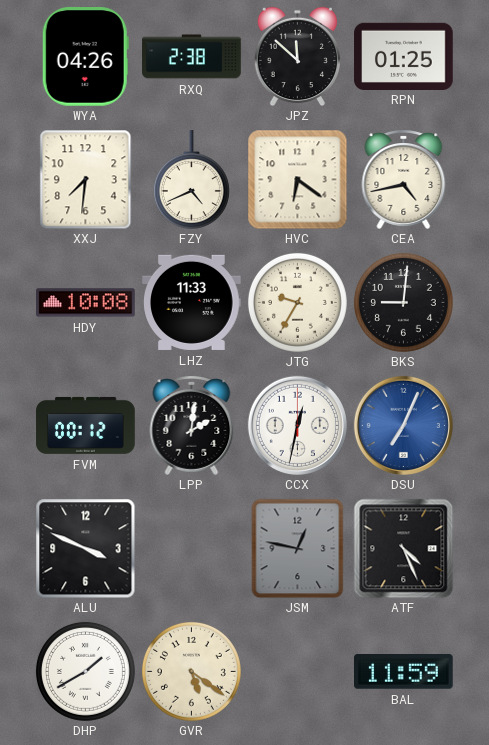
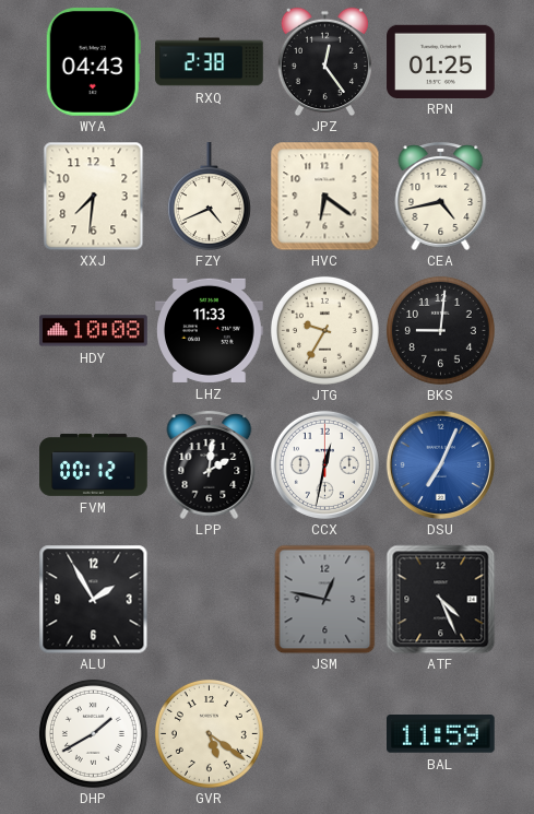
WYA: 04:26 -> 04:43 (93, 62)
JPZ: 11:52 -> 12:24 (324, 61)
ALU: 3:49 -> 1:55 (93, 599)
